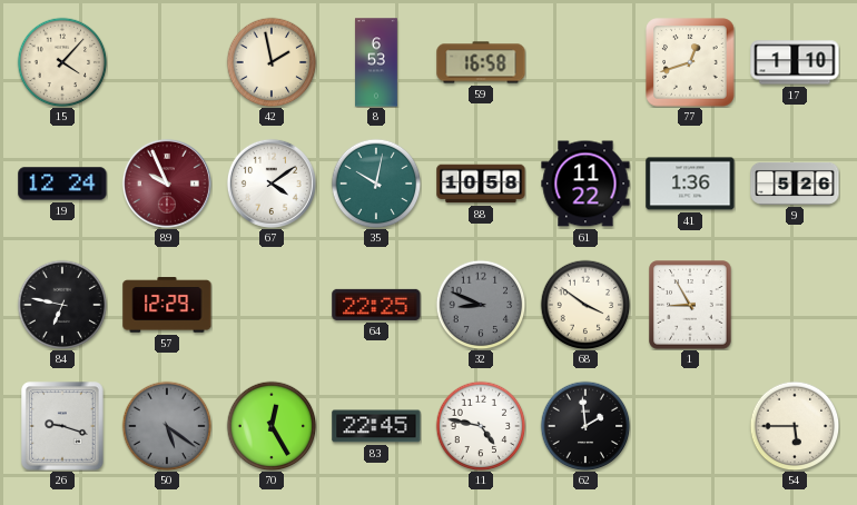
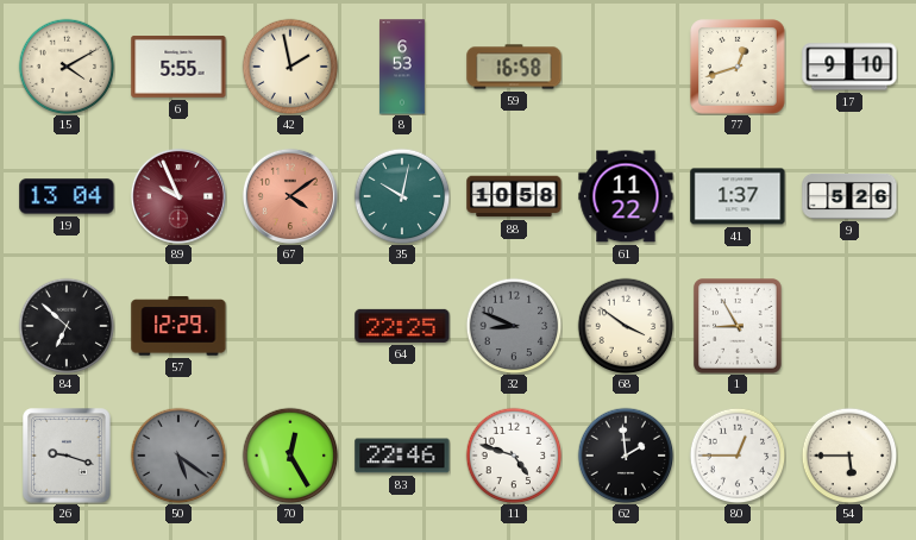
15: 4:07 -> 4:10 (67, 67)
6: none -> 5:55 (178, 68)
17: 1:10 -> 9:10 (849, 67)
19: 12:24 -> 13:04 (67, 196)
67 dial: white -> salmon (290, 196)
41: 1:36 -> 1:37 (738, 196)
84: 6:47 -> 6:52 (67, 326)
83: 22:45 -> 22:46 (402, 456)
11: 4:47 -> 4:48 (514, 456)
80: none -> 12:45 (738, 456)
